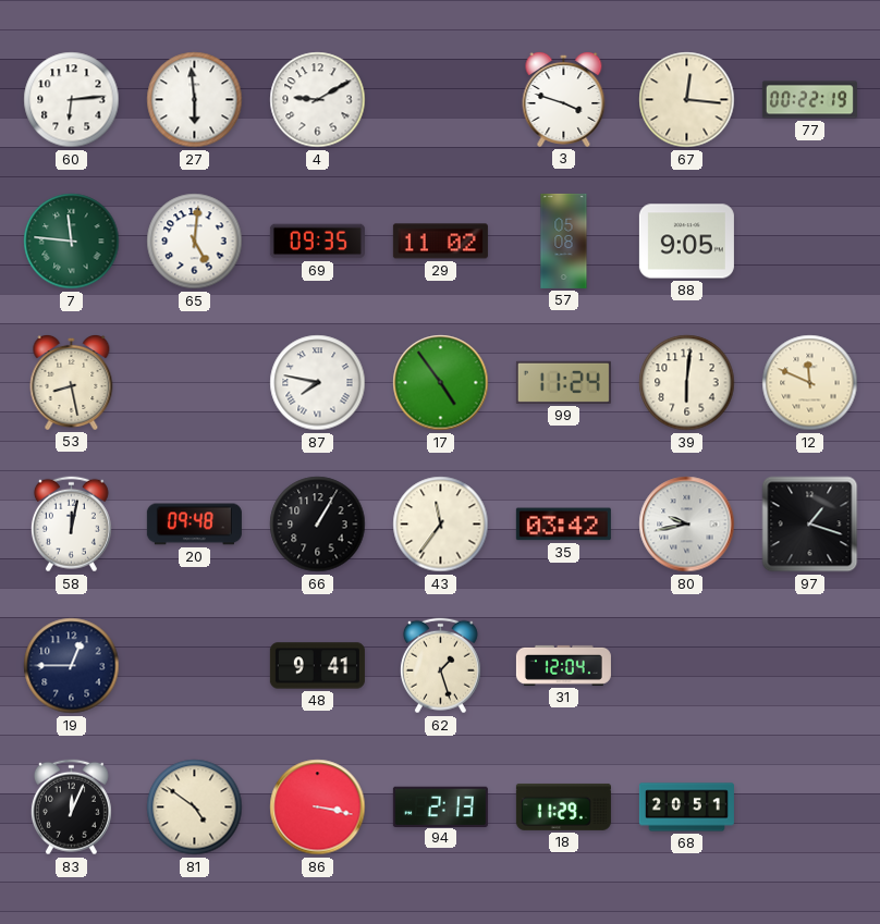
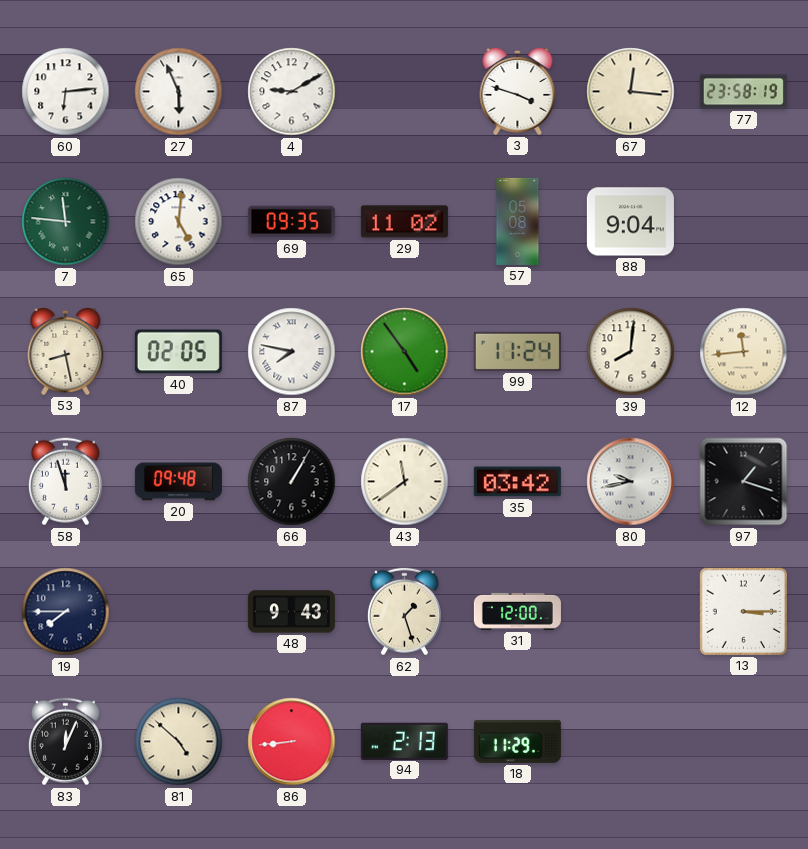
27: 5:59 -> 5:56 (179, 92)
77: 00:22 -> 23:58 (743, 92)
88: 9:05 -> 9:04 (630, 222)
40: none -> 02:05 (178, 352)
39: 6:01 -> 8:01 (631, 352)
12: 11:49 -> 11:44 (744, 352)
58: 12:02 -> 11:57 (65, 482)
43: 11:36 -> 11:39 (405, 482)
19: 12:45 -> 7:45 (66, 612)
48: 9:41 -> 9:43 (291, 612)
31: 12:04 -> 12:00 (517, 611)
13: none -> 3:15 (743, 611)
81: 4:51 -> 4:52 (179, 742)
86: 3:17 -> 8:44 (292, 742)
68: 20:51 -> none (686, 808)
